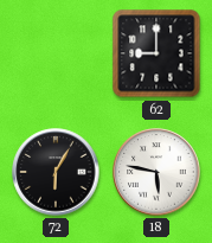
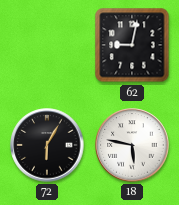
62: 9:00 -> 9:02 (132, 45)
